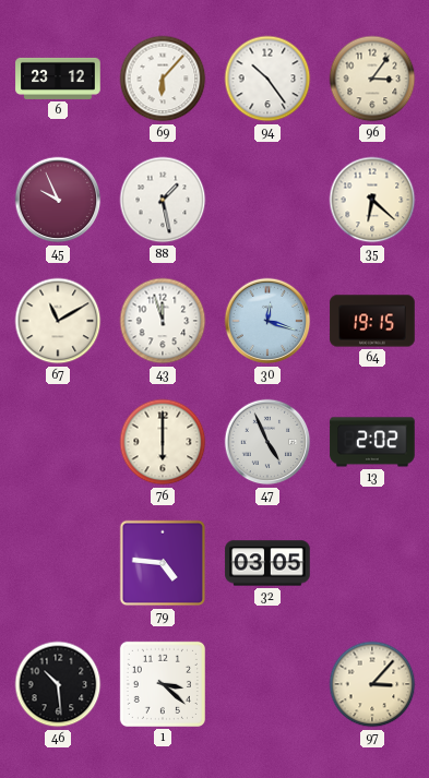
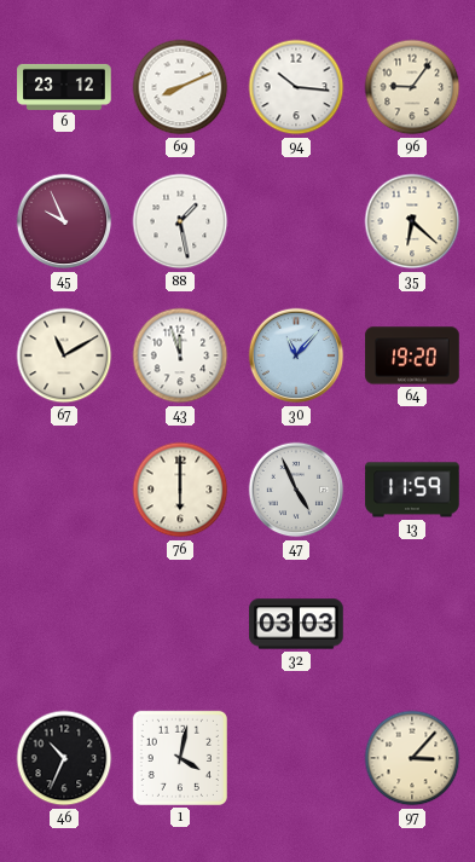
69: 6:07 -> 8:11 (180, 87)
94: 10:24 -> 10:16 (296, 87)
96: 3:06 -> 9:06 (412, 87)
30: 12:18 -> 11:07 (296, 355)
64: 19:15 -> 19:20 (412, 355)
13: 2:02 -> 11:59 (412, 490)
79: 4:46 -> none (163, 563)
32: 03:05 -> 03:03 (296, 624)
46: 10:29 -> 10:34 (64, 758)
1: 3:22 -> 4:02 (180, 758)
